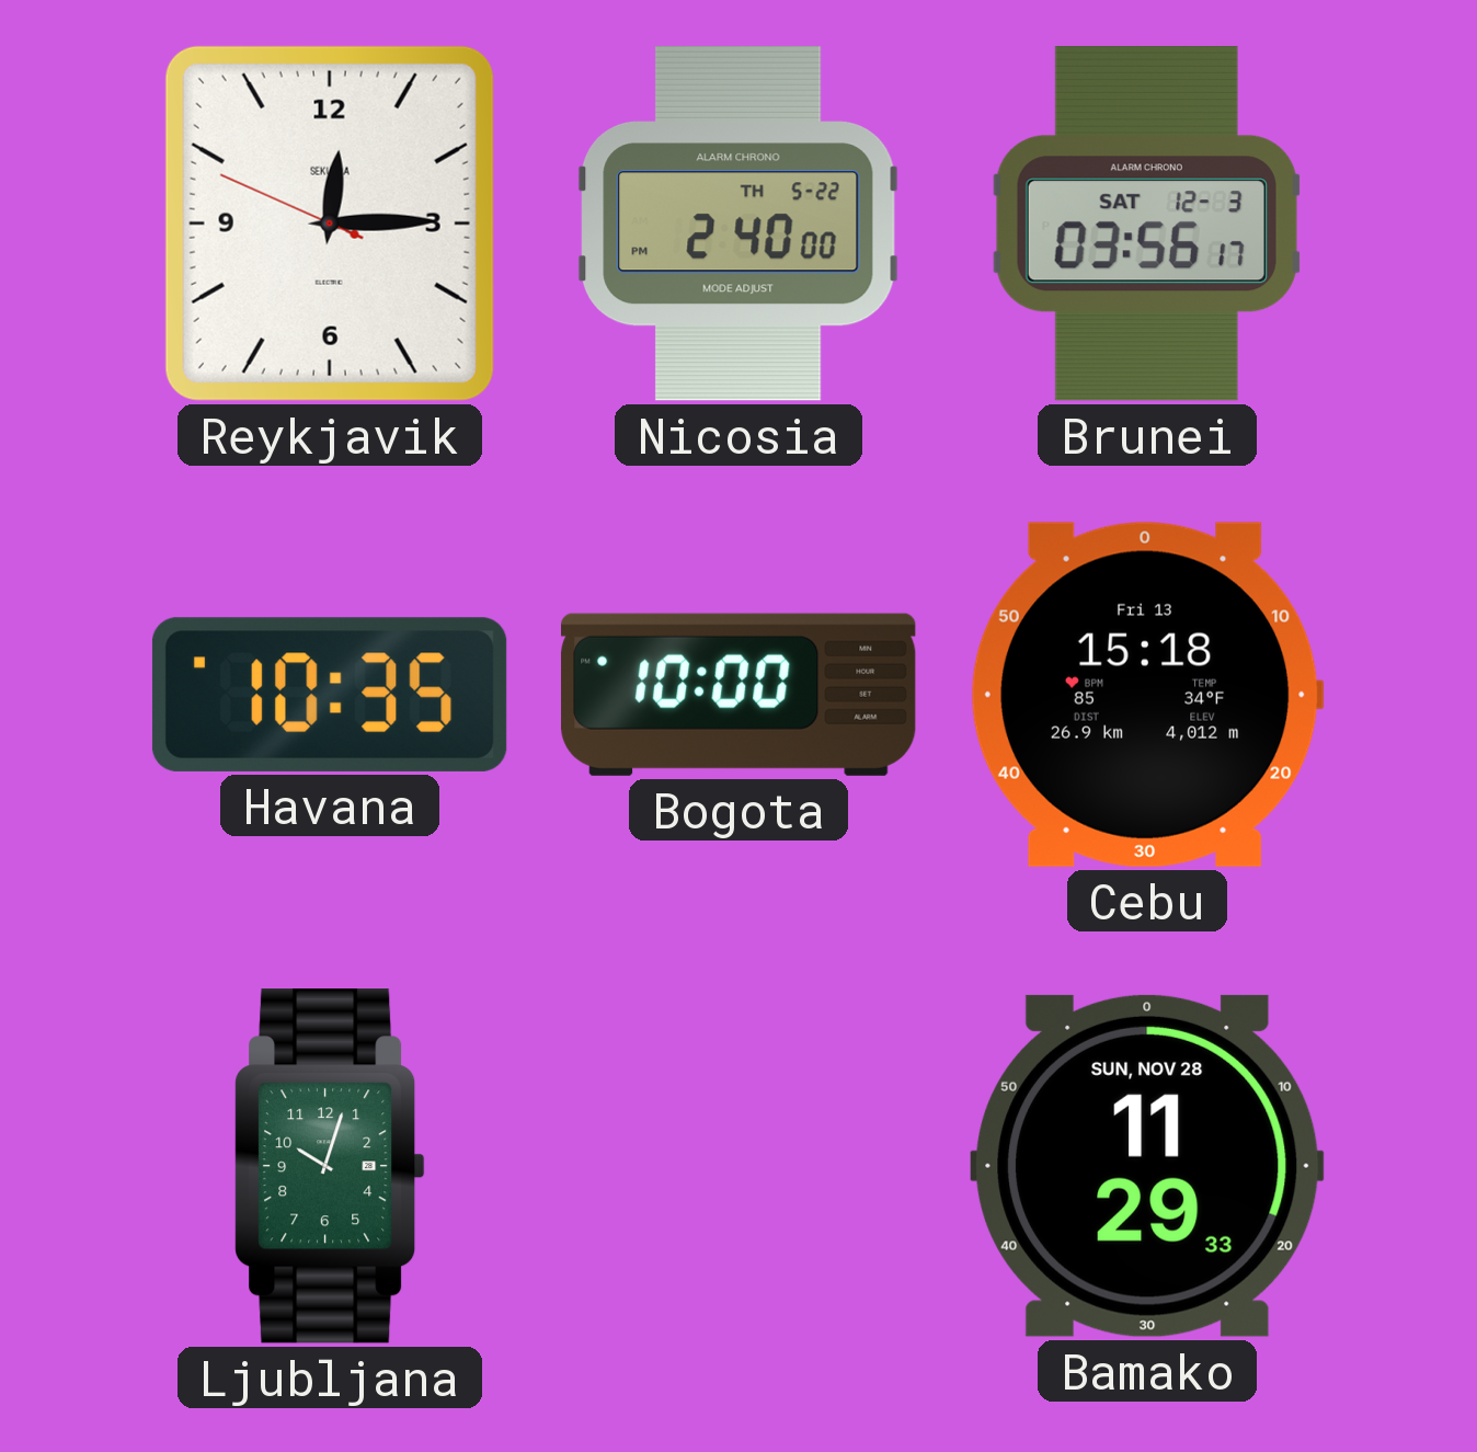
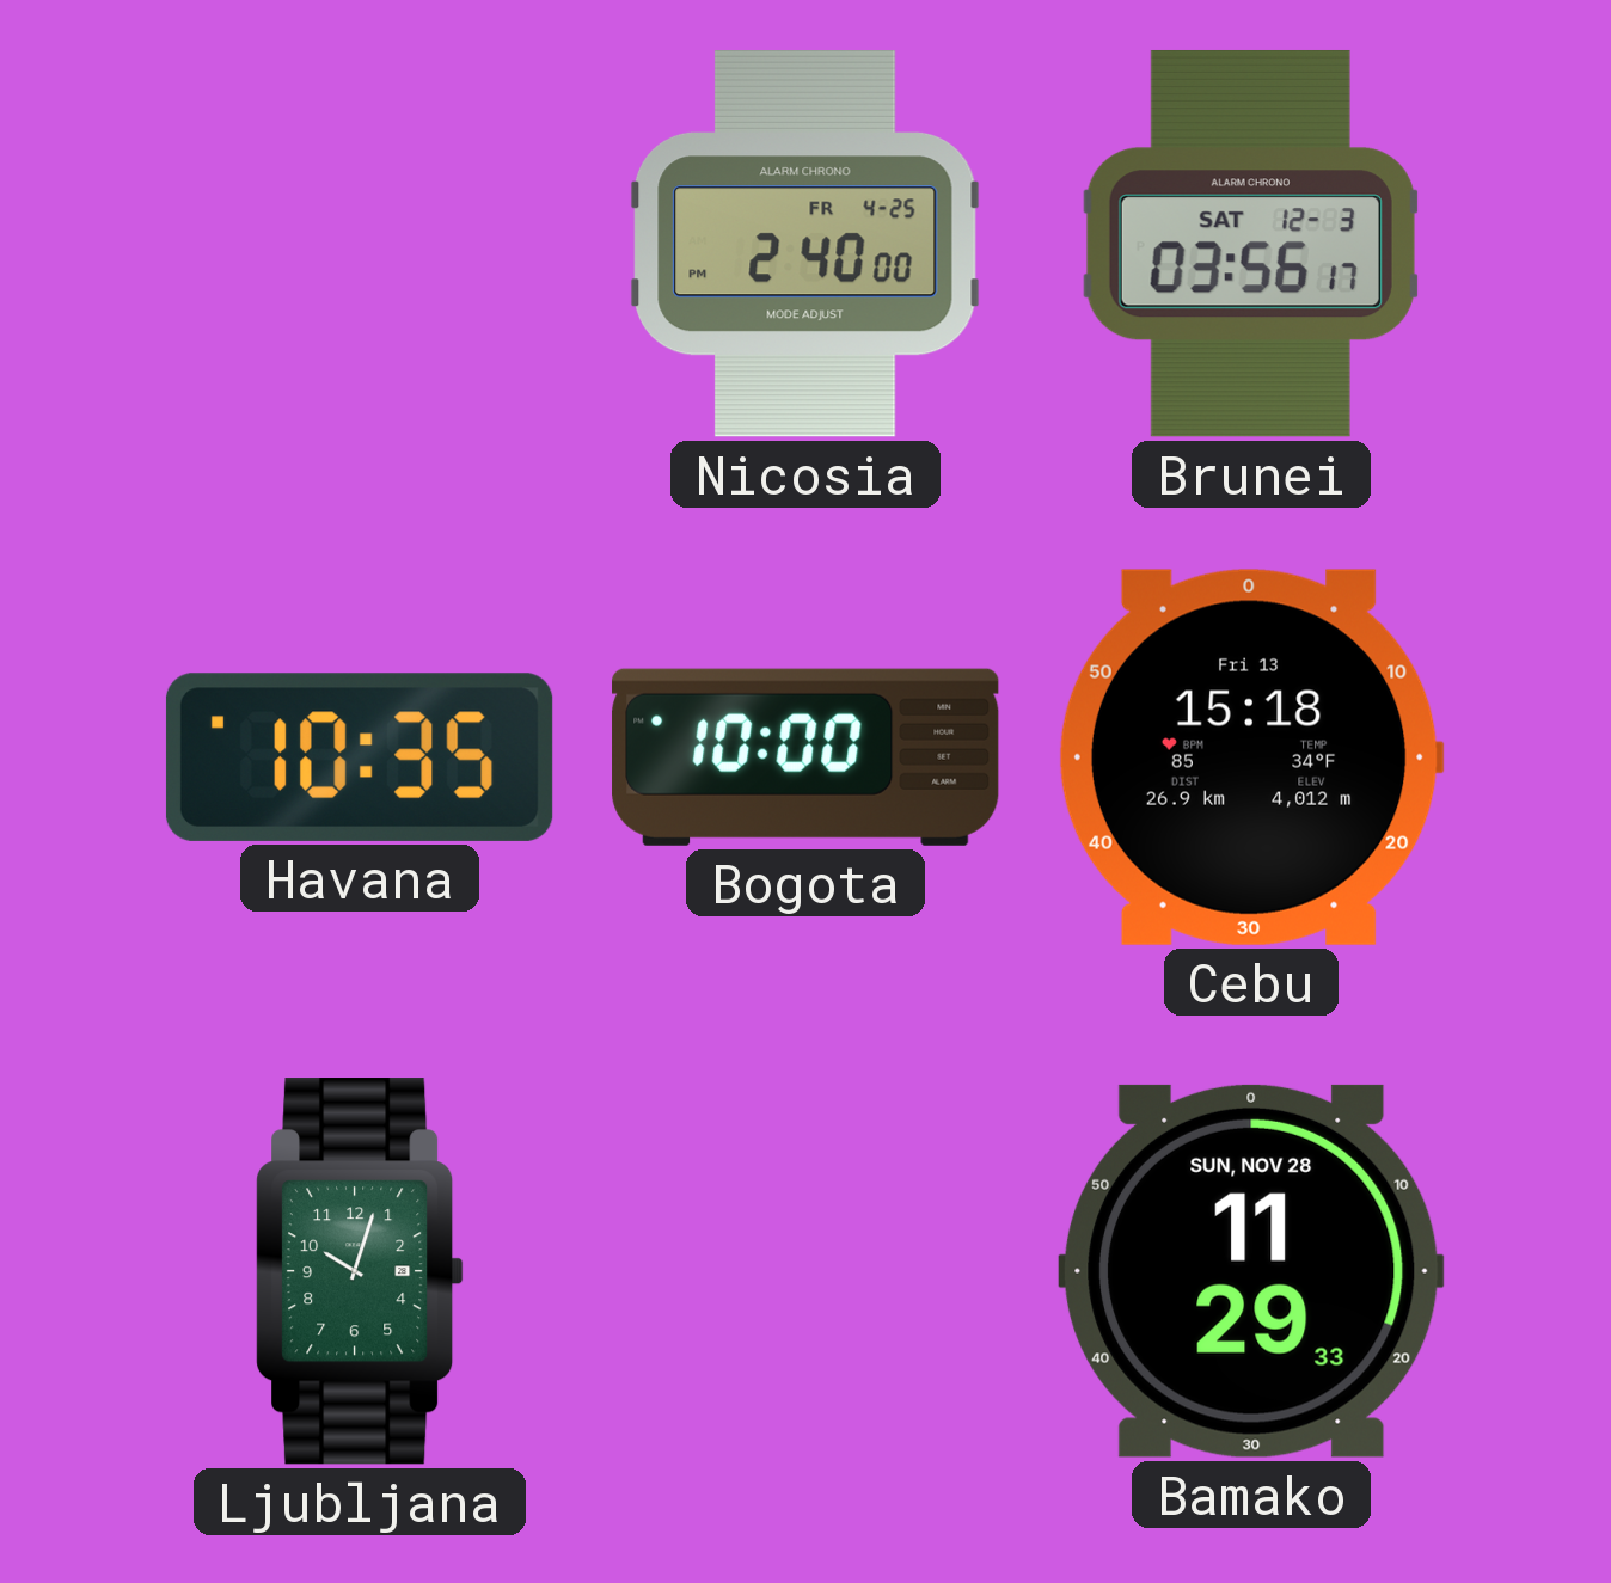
Reykjavik: 12:14 -> none (330, 224)
Nicosia date: TH 5-22 -> FR 4-25 (805, 245)
